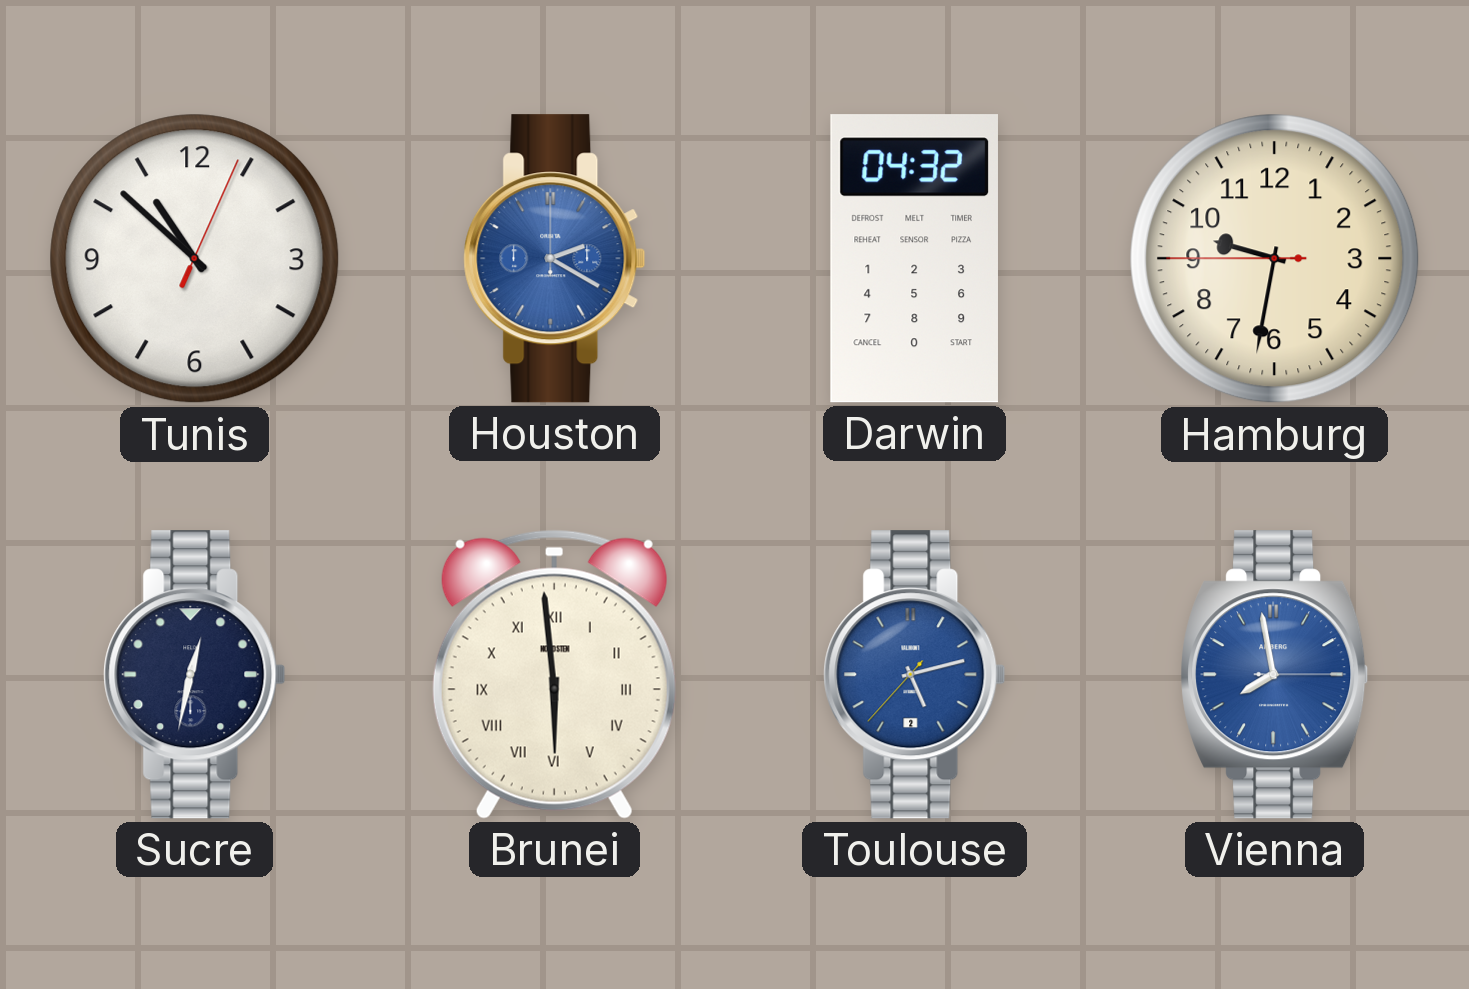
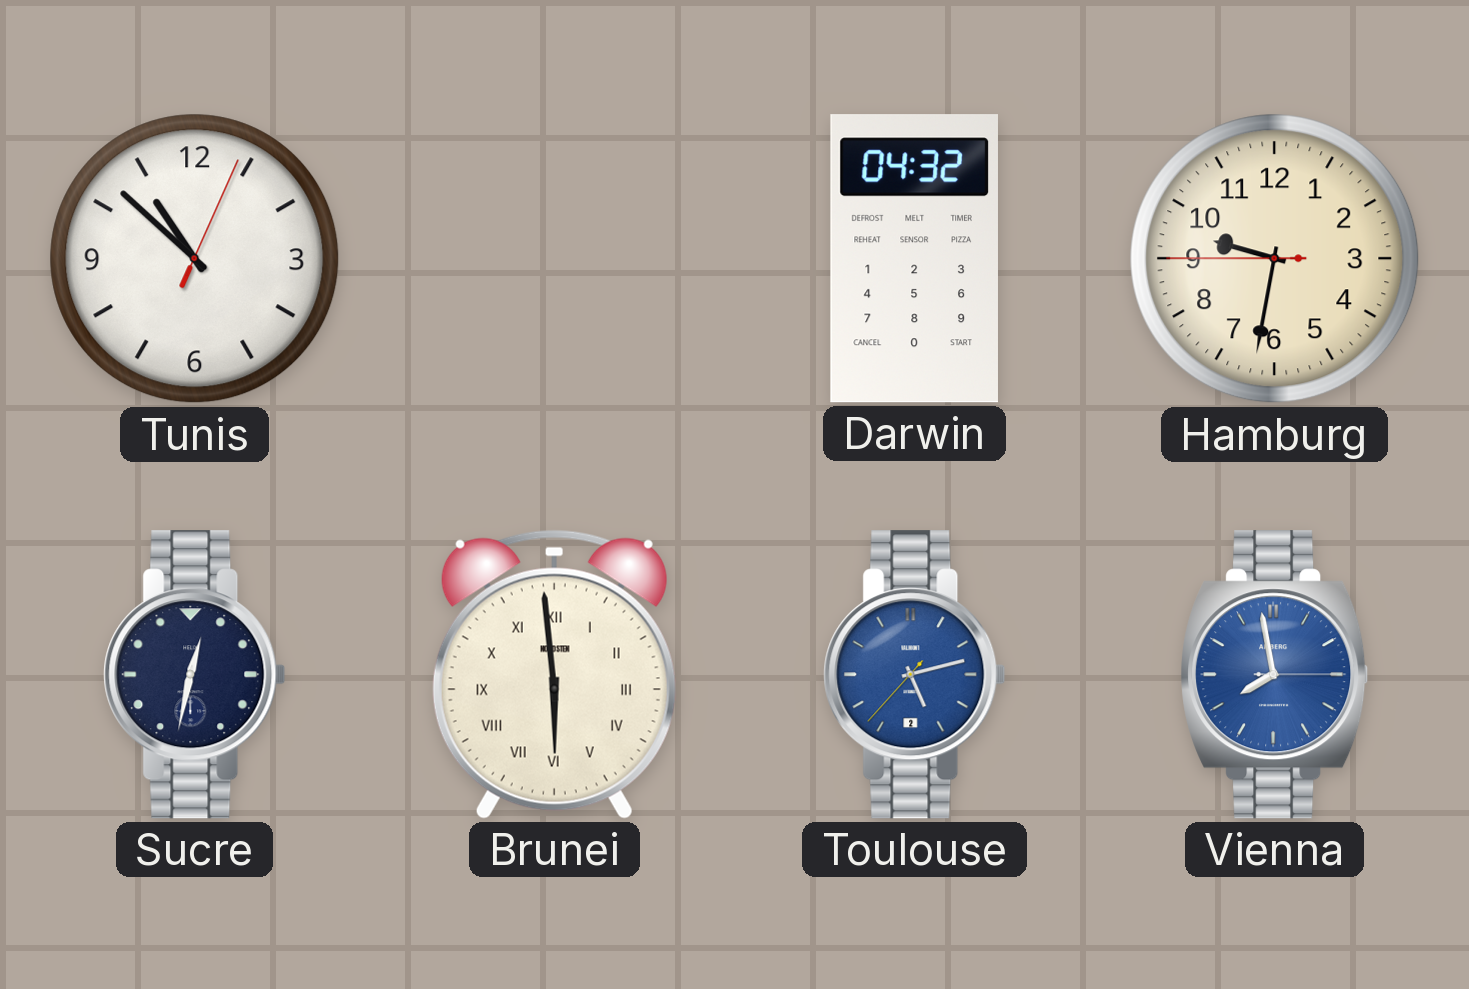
Houston: 2:20 -> none (555, 259)
